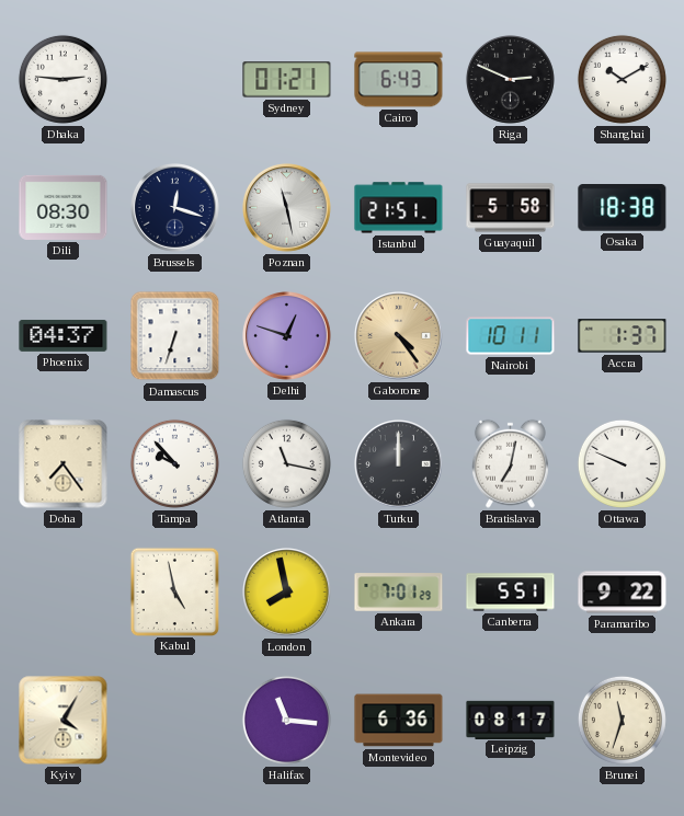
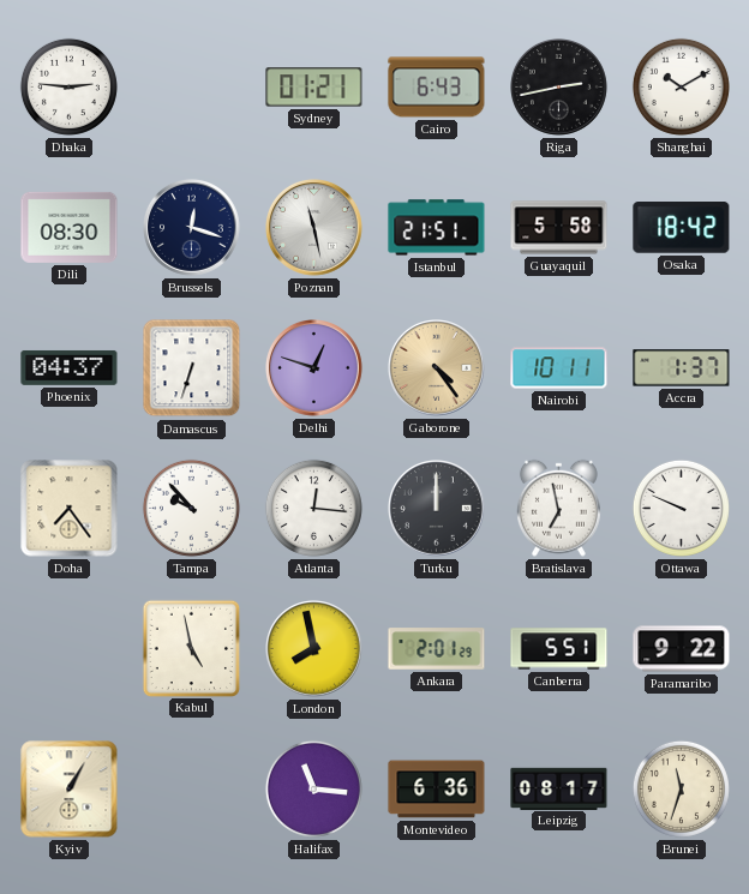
Riga: 2:49 -> 2:43 (559, 88)
Osaka: 18:38 -> 18:42 (682, 228)
Atlanta: 11:17 -> 12:16 (313, 508)
Bratislava: 7:02 -> 6:58 (558, 508)
Ankara: 7:01 -> 2:01 (437, 649)
Kyiv: 4:05 -> 1:05 (70, 790)
